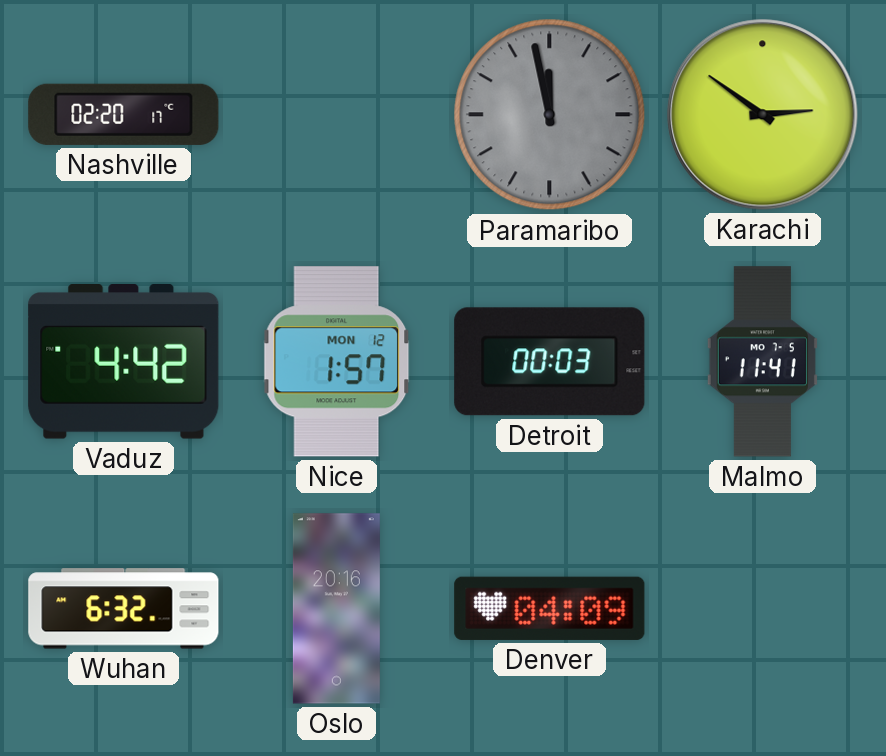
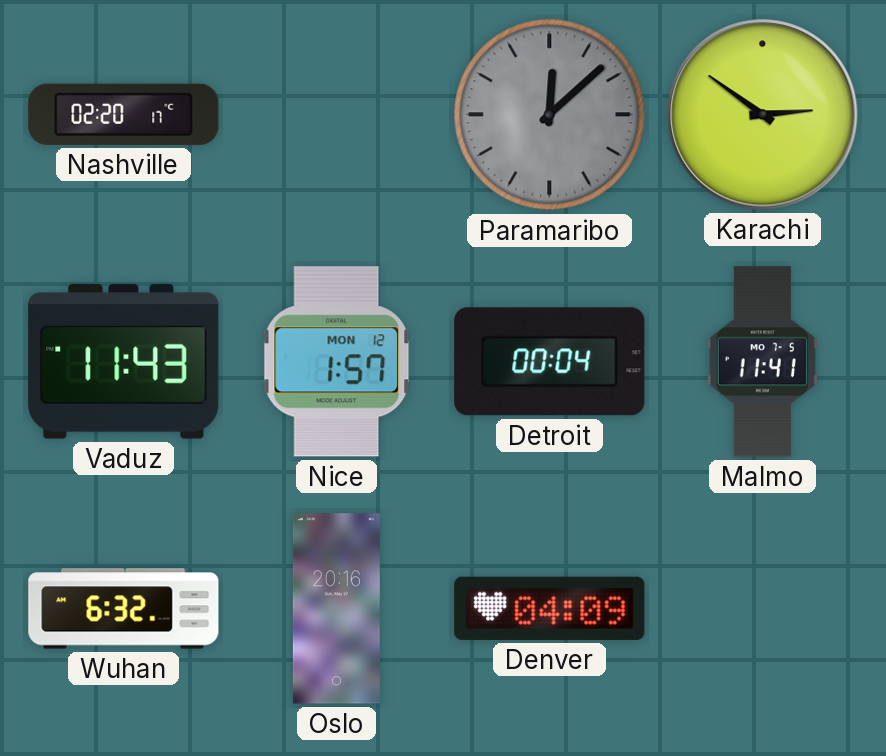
Paramaribo: 11:58 -> 12:08 (550, 115)
Vaduz: 4:42 -> 11:43 (124, 362)
Detroit: 00:03 -> 00:04 (550, 362)
